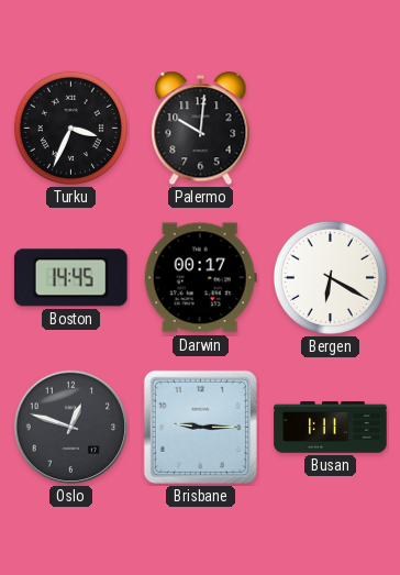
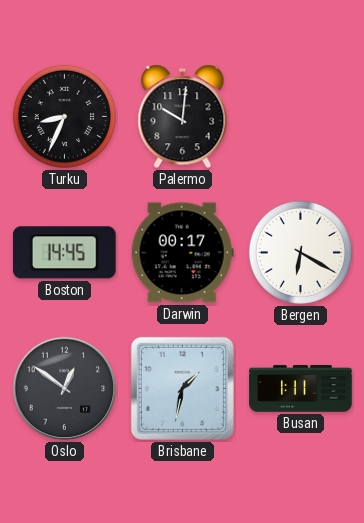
Turku: 3:34 -> 8:34 (64, 116)
Oslo: 12:48 -> 12:51 (65, 389)
Brisbane: 9:15 -> 1:32 (182, 388)
